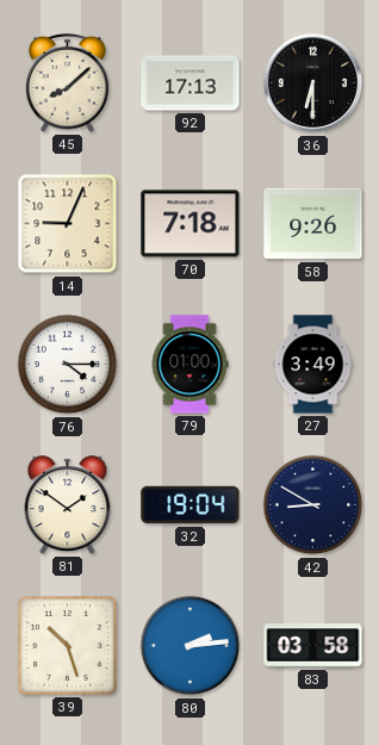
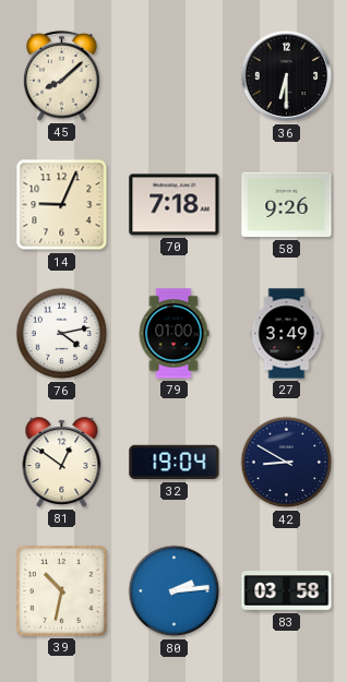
92: 17:13 -> none (191, 83)
76: 4:15 -> 4:13 (62, 334)
81: 1:51 -> 12:51 (62, 463)
39: 10:27 -> 10:32 (61, 590)
